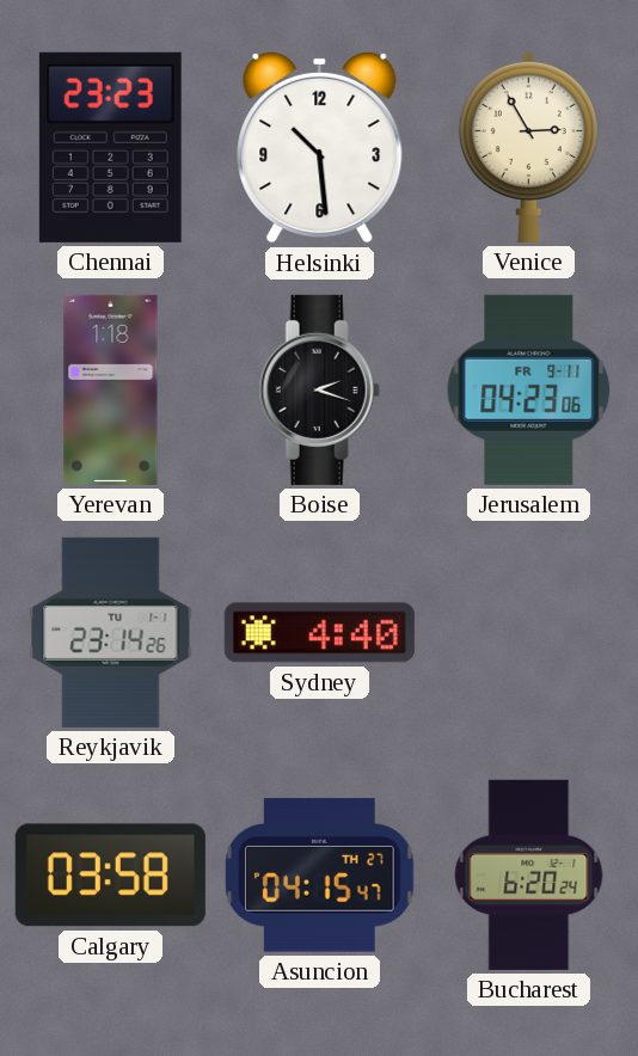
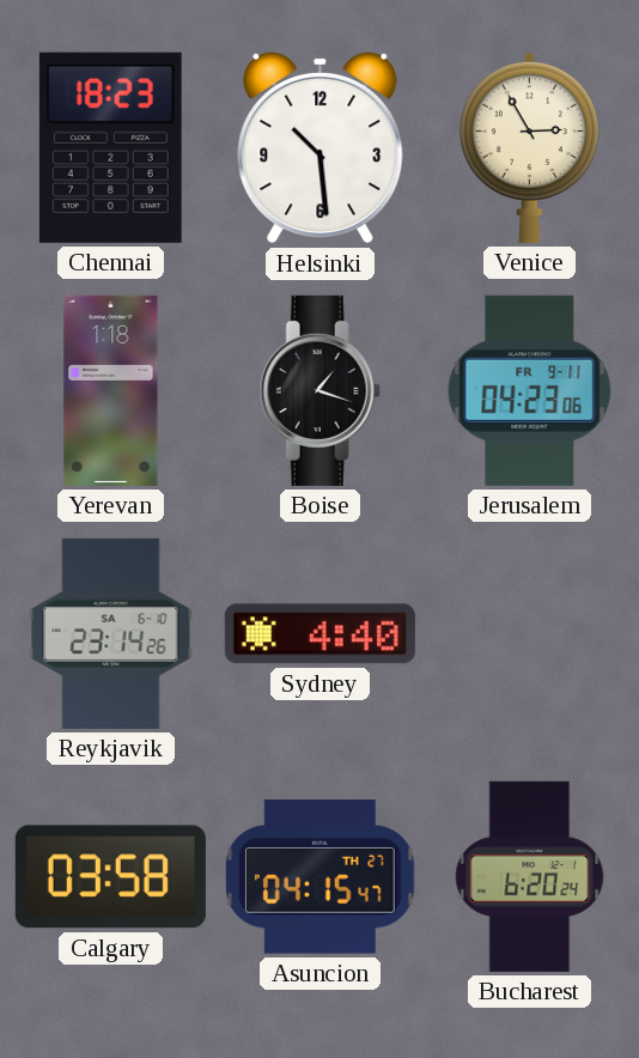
Chennai: 23:23 -> 18:23 (110, 147)
Boise: 2:18 -> 1:18 (319, 390)
Reykjavik date: TU 1-1 -> SA 6-10 (111, 633)
